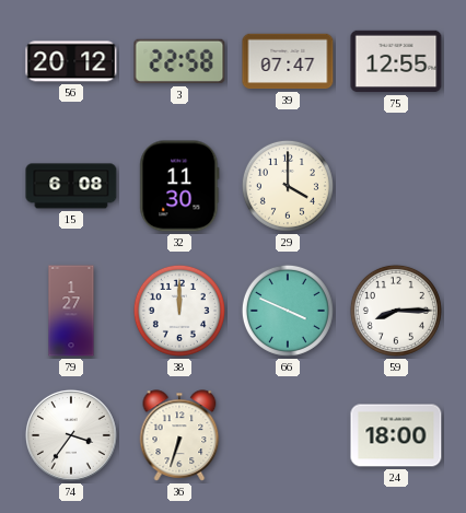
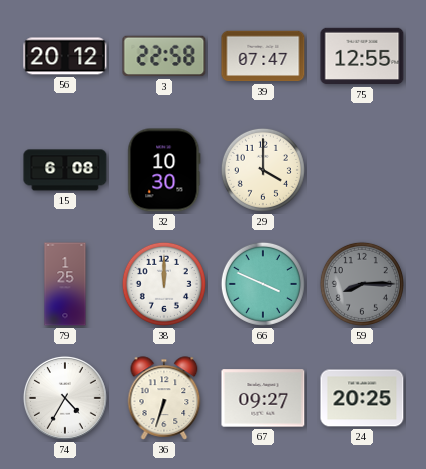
32: 11:30 -> 10:30 (164, 170)
79: 1:27 -> 1:25 (65, 284)
59 dial: white -> grey (362, 284)
74: 3:36 -> 4:35 (65, 398)
67: none -> 09:27 (263, 398)
24: 18:00 -> 20:25 (362, 398)
